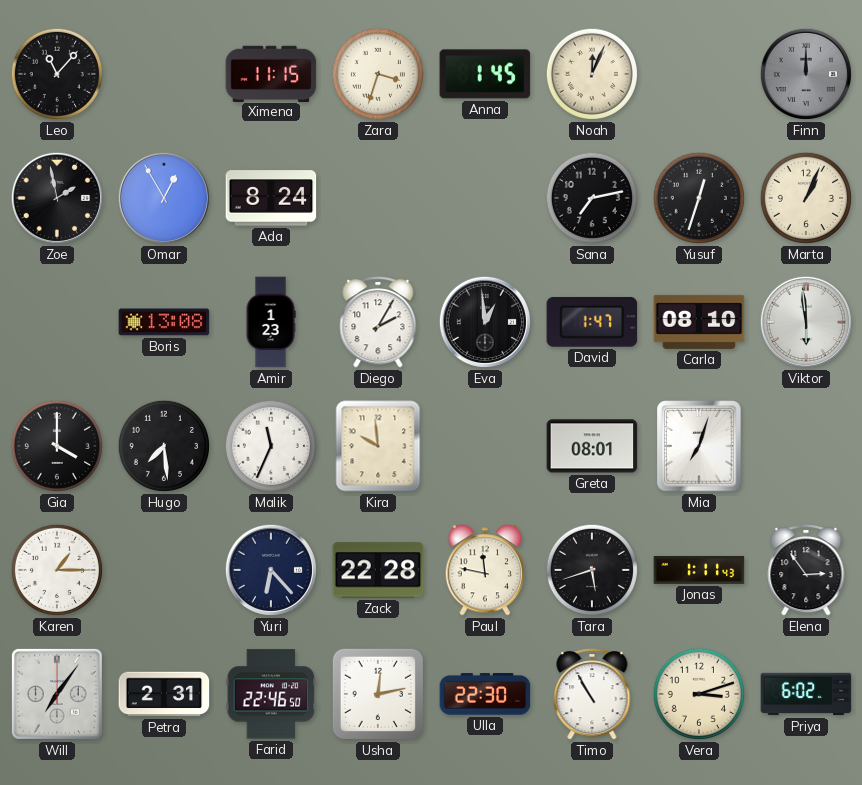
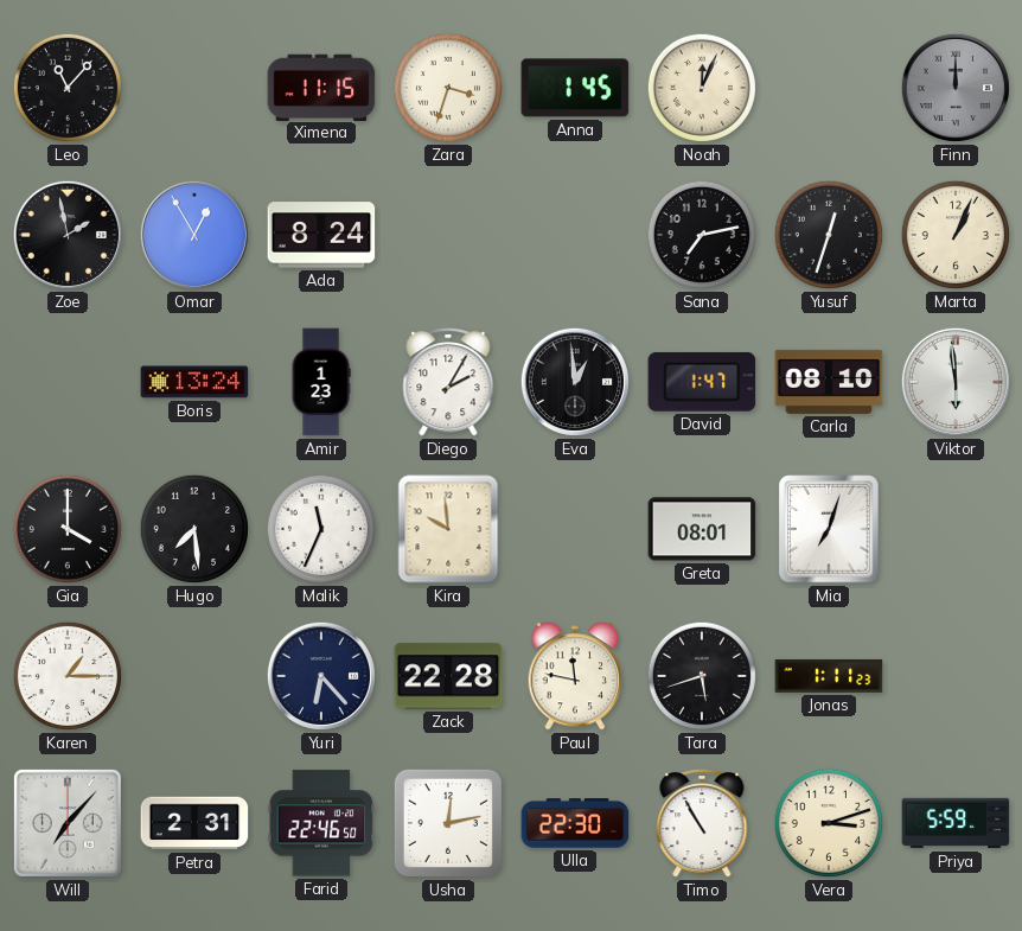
Boris: 13:08 -> 13:24 (194, 382)
Jonas: 1:11:43 -> 1:11:23 (829, 676)
Elena: 2:54 -> none (806, 570)
Will: 7:06 -> 7:07 (68, 823)
Priya: 6:02 -> 5:59 (956, 823)
